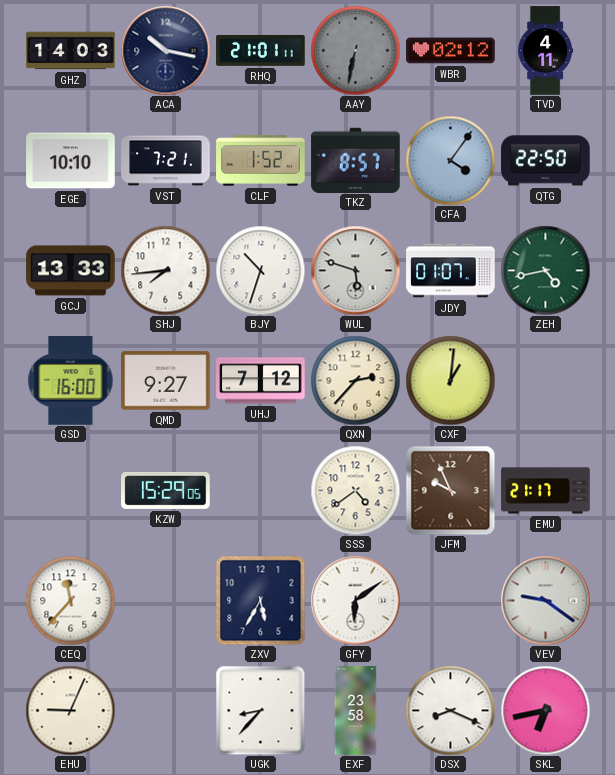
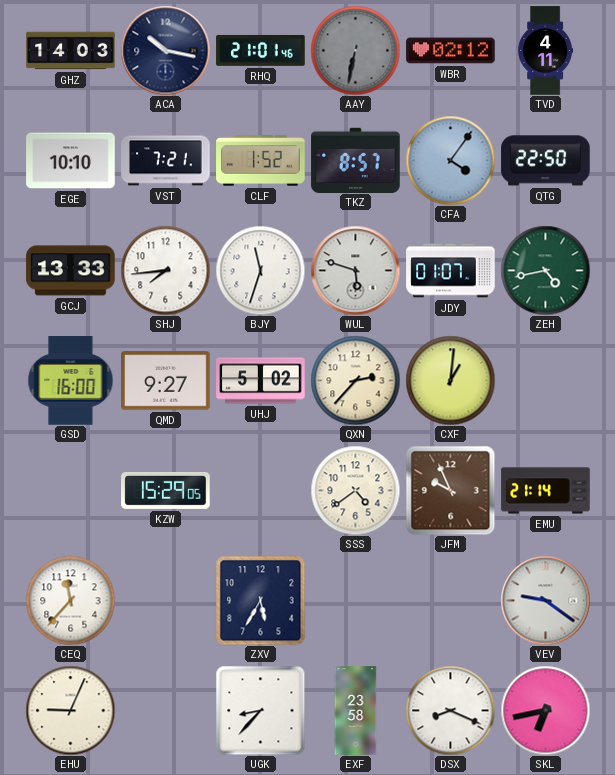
RHQ: 21:01:11 -> 21:01:46 (261, 51)
BJY: 10:33 -> 11:33 (260, 270)
UHJ: 7:12 -> 5:02 (261, 381)
EMU: 21:17 -> 21:14 (546, 491)
GFY: 6:09 -> none (355, 600)
